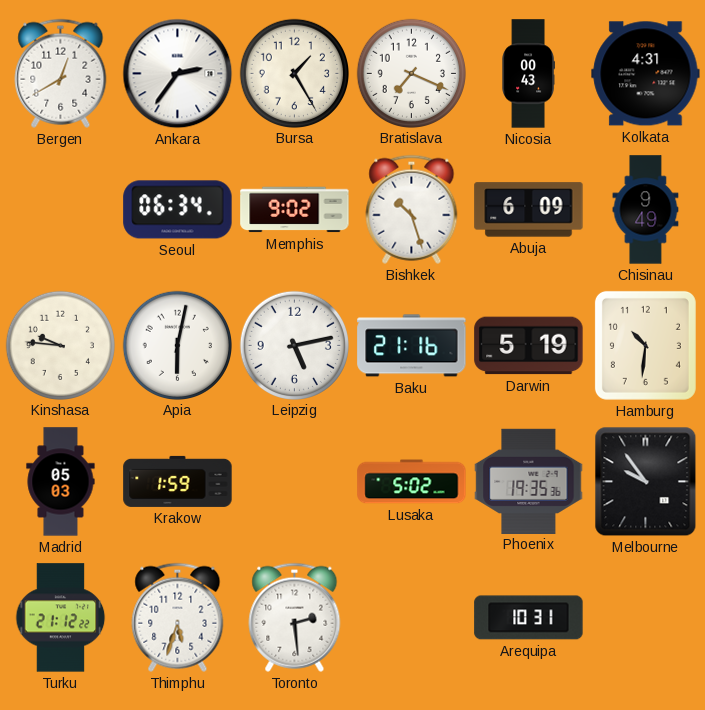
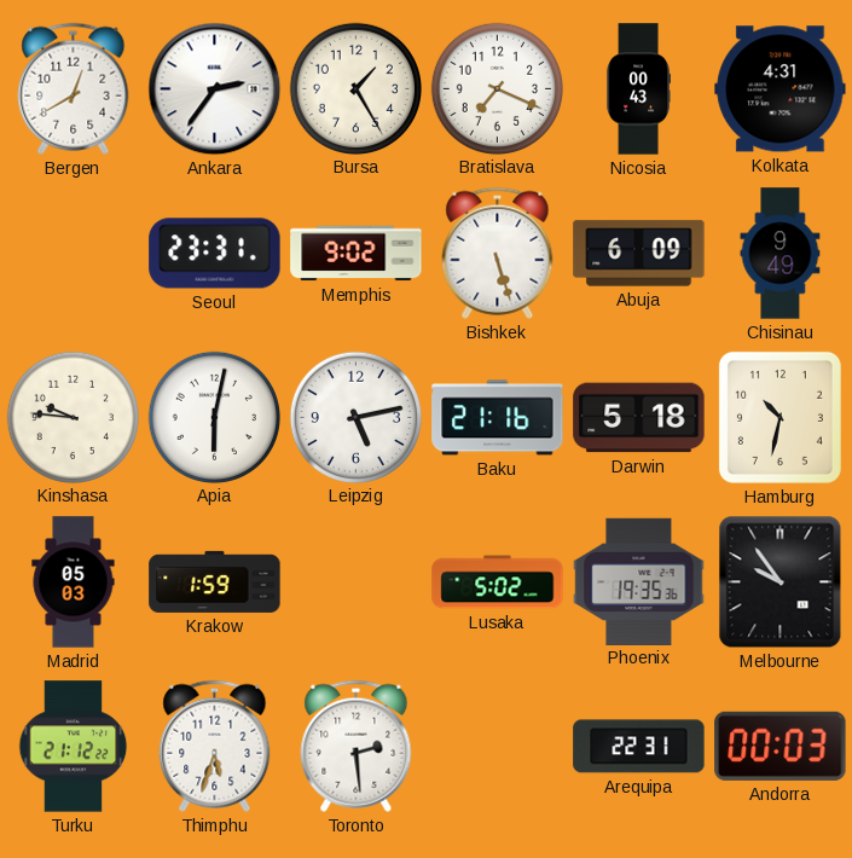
Seoul: 06:34 -> 23:31 (215, 254)
Bishkek: 10:27 -> 5:27 (498, 253)
Darwin: 5:19 -> 5:18 (639, 418)
Hamburg: 10:31 -> 10:32 (779, 417)
Arequipa: 10:31 -> 22:31 (639, 747)
Andorra: none -> 00:03 (781, 746)
